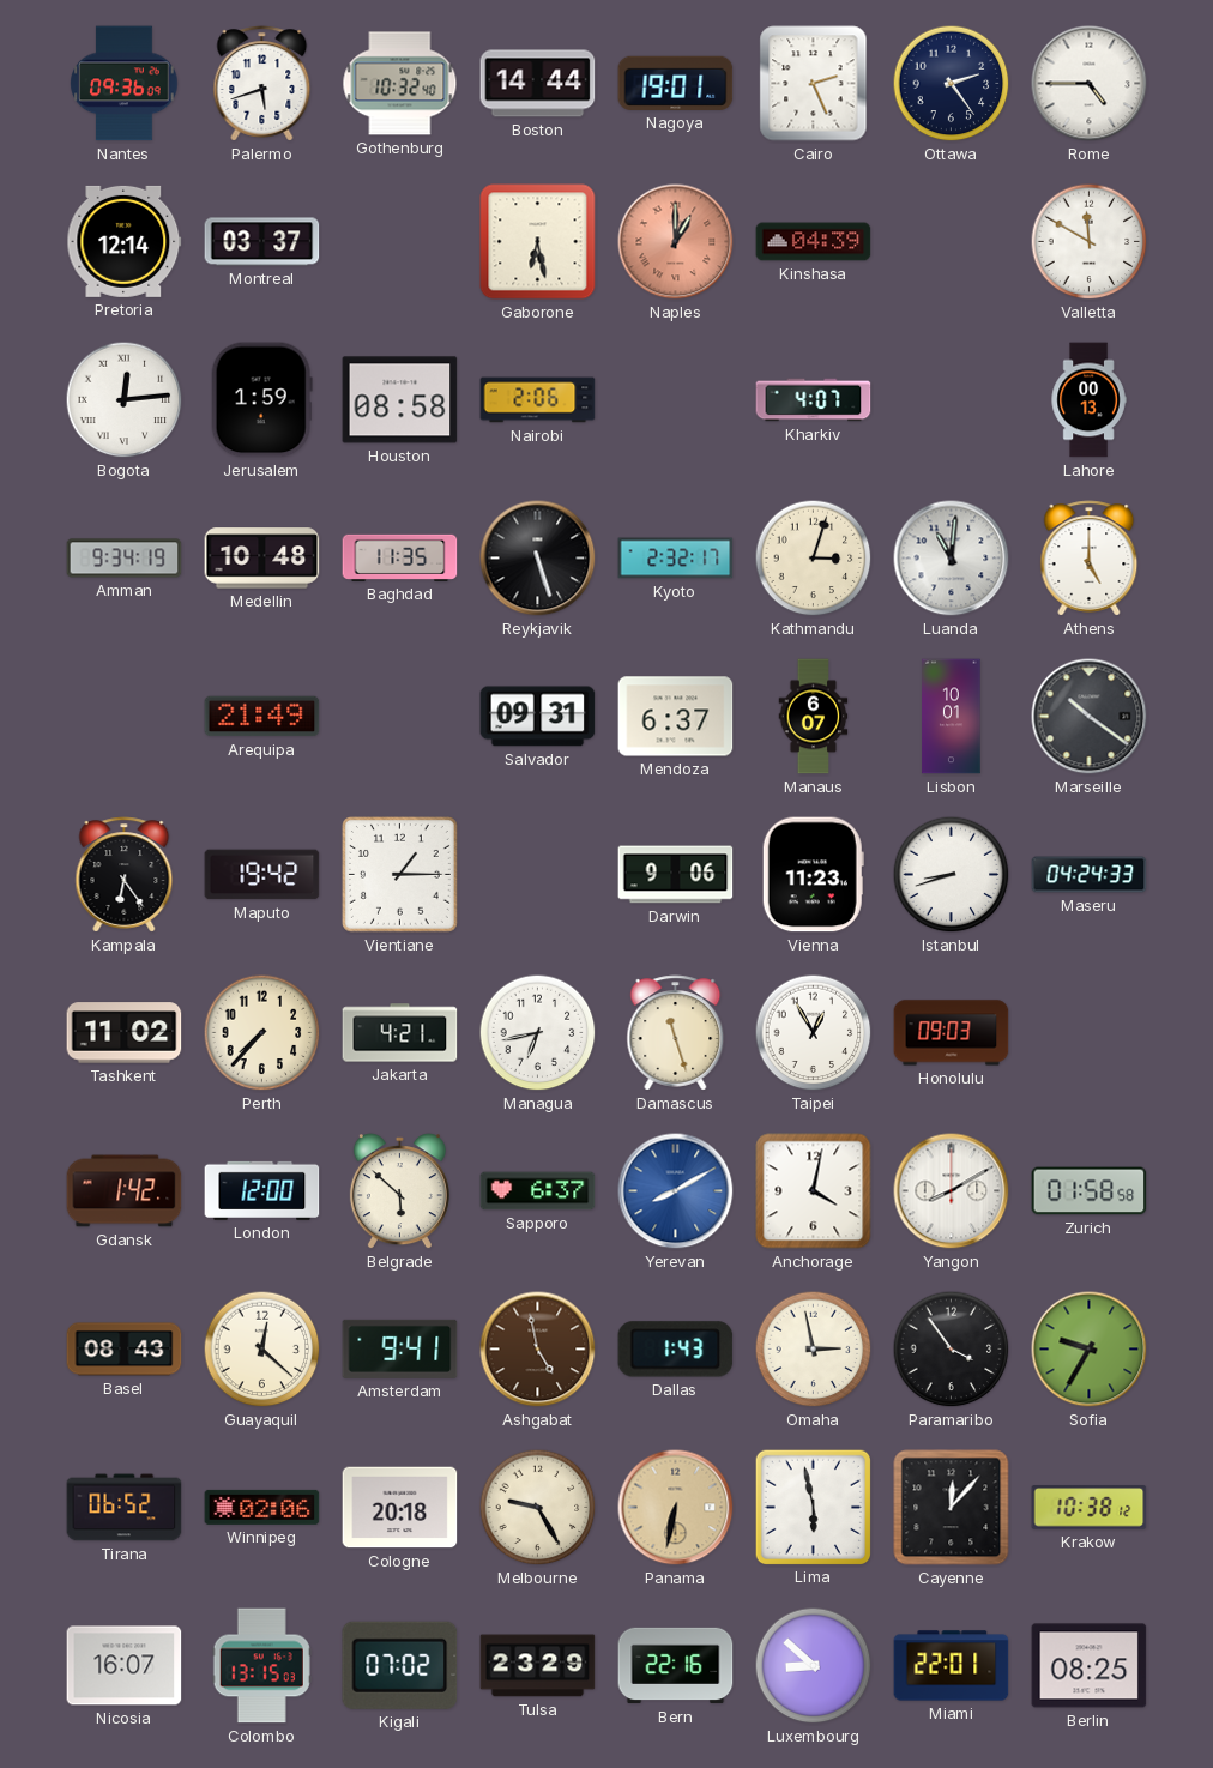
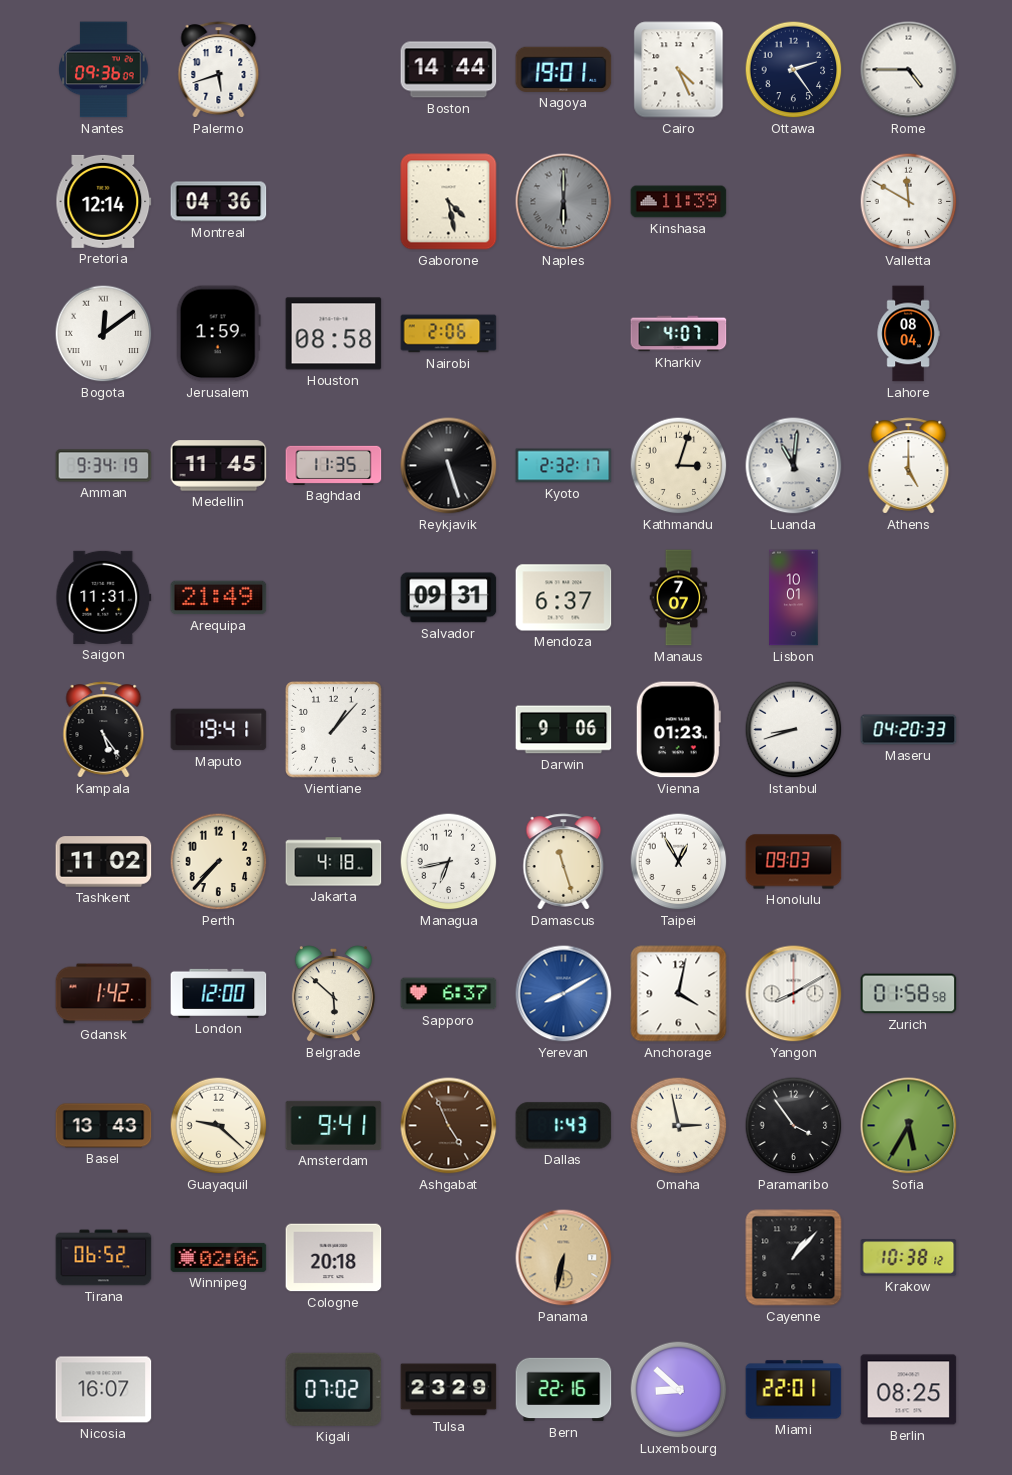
Gothenburg: 10:32 -> none (400, 84)
Cairo: 2:26 -> 4:26 (679, 70)
Montreal: 03:37 -> 04:36 (219, 202)
Gaborone: 6:28 -> 4:28 (449, 202)
Naples: 1:00 -> 6:00 (564, 202)
Naples dial: salmon -> grey (564, 202)
Kinshasa: 04:39 -> 11:39 (679, 202)
Bogota: 12:14 -> 12:09 (104, 334)
Lahore: 00:13 -> 08:04 (908, 334)
Medellin: 10:48 -> 11:45 (219, 466)
Saigon: none -> 11:31 (104, 597)
Manaus: 6:07 -> 7:07 (679, 598)
Marseille: 10:21 -> none (1090, 717)
Kampala: 6:24 -> 5:24 (104, 730)
Maputo: 19:42 -> 19:41 (219, 730)
Vientiane: 1:15 -> 1:07 (334, 730)
Vienna: 11:23 -> 01:23 (678, 730)
Maseru: 04:24 -> 04:20 (909, 730)
Jakarta: 4:21 -> 4:18 (334, 862)
Basel: 08:43 -> 13:43 (104, 1126)
Guayaquil: 12:22 -> 9:22 (219, 1126)
Ashgabat: 4:58 -> 4:56 (449, 1126)
Sofia: 9:35 -> 5:35 (909, 1126)
Melbourne: 9:25 -> none (538, 1508)
Lima: 5:58 -> none (813, 1507)
Cayenne: 12:07 -> 1:07 (794, 1258)
Colombo: 13:15 -> none (261, 1666)
